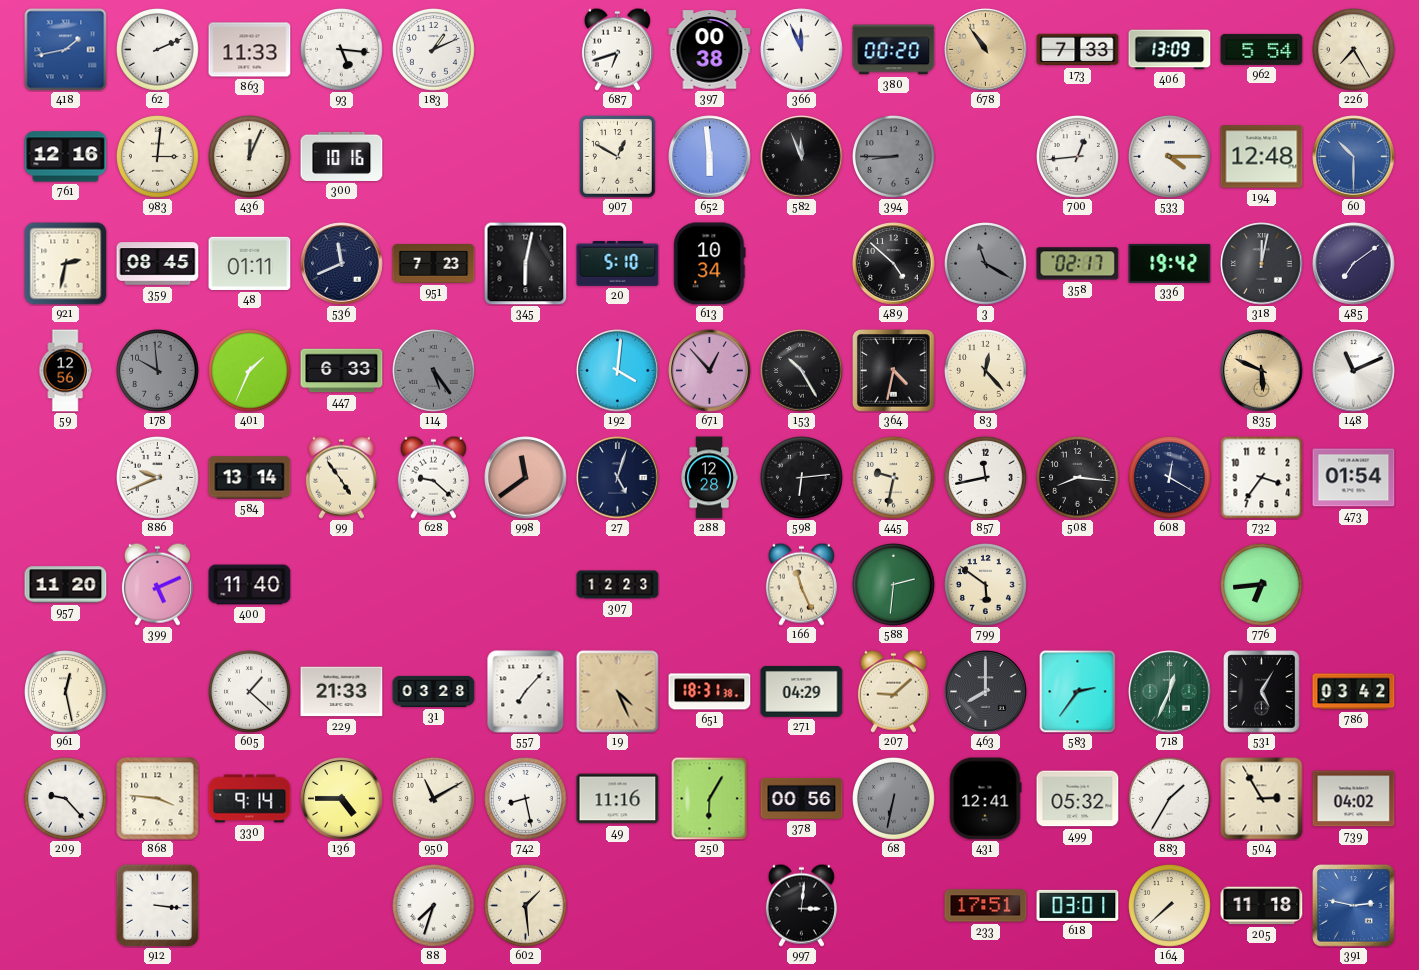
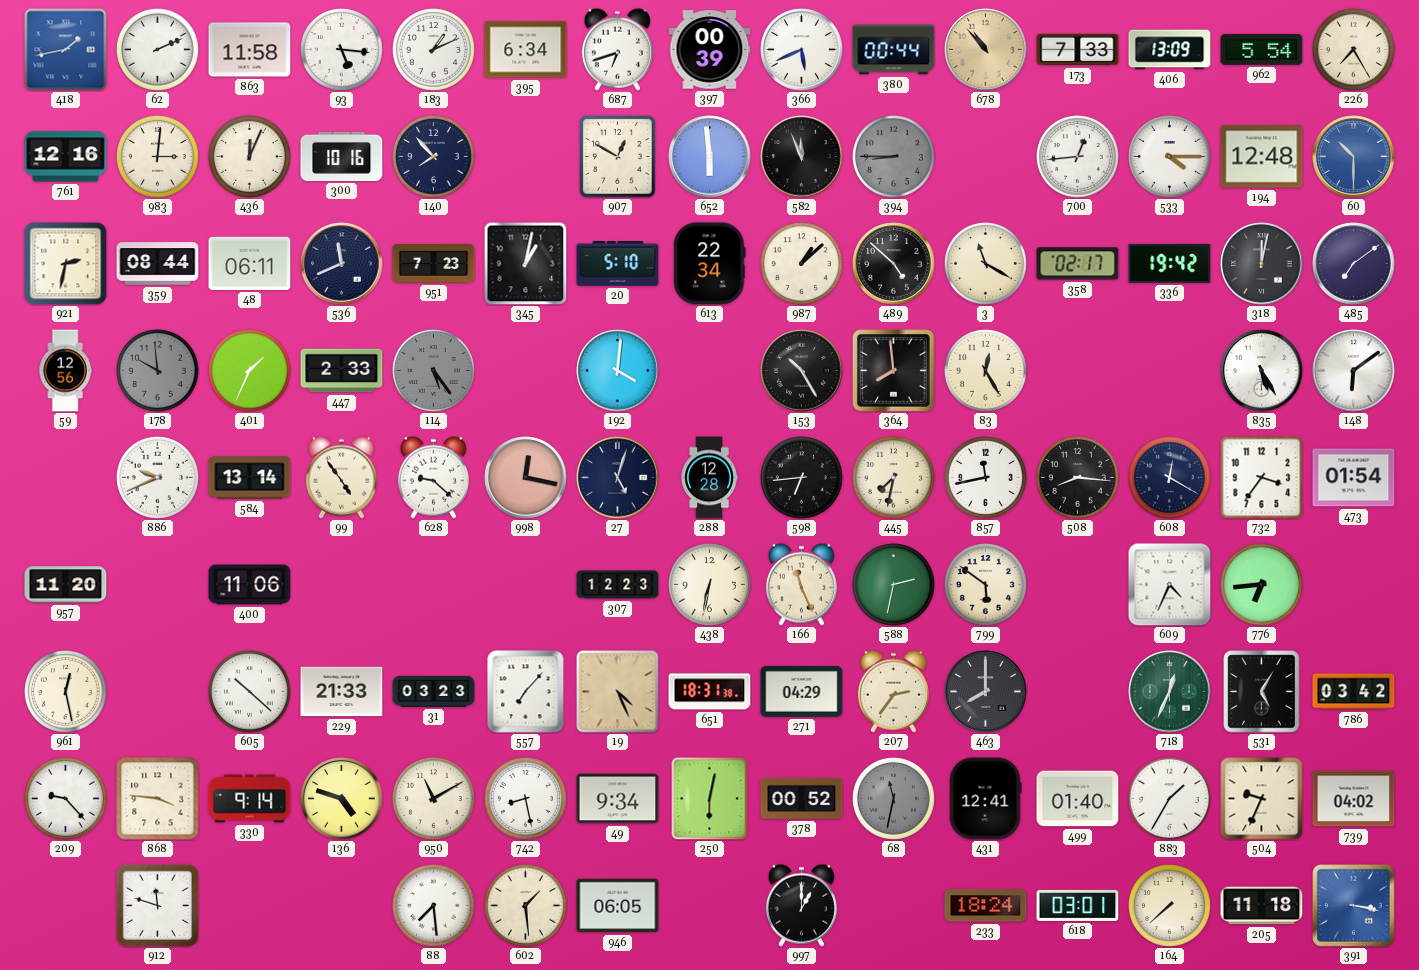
863: 11:33 -> 11:58 (250, 50)
395: none -> 6:34 (526, 50)
397: 00:38 -> 00:39 (710, 50)
366: 11:56 -> 5:41 (802, 50)
380: 00:20 -> 00:44 (894, 50)
678: 10:54 -> 10:53 (986, 50)
140: none -> 7:53 (434, 157)
359: 08:45 -> 08:44 (158, 264)
48: 01:11 -> 06:11 (250, 263)
345: 6:02 -> 1:02 (525, 263)
613: 10:34 -> 22:34 (710, 264)
987: none -> 1:08 (802, 264)
3 dial: grey -> cream (986, 264)
447: 6:33 -> 2:33 (342, 371)
671: 12:53 -> none (710, 371)
364: 4:32 -> 7:59 (894, 371)
83: 12:23 -> 12:25 (986, 371)
835: 5:49 -> 5:25 (1262, 371)
835 dial: champagne -> white (1262, 371)
148: 11:11 -> 6:09 (1354, 371)
998: 11:39 -> 12:17 (526, 478)
598: 6:14 -> 6:44 (802, 478)
445: 9:32 -> 7:32 (894, 478)
399: 5:11 -> none (157, 584)
400: 11:40 -> 11:06 (250, 585)
438: none -> 6:32 (710, 585)
588: 2:31 -> 2:32 (894, 585)
609: none -> 4:34 (1170, 585)
605: 1:22 -> 10:22 (250, 692)
31: 03:28 -> 03:23 (434, 691)
207: 9:08 -> 2:36 (893, 691)
583: 2:36 -> none (1078, 691)
136: 4:45 -> 4:48 (342, 799)
49: 11:16 -> 9:34 (618, 799)
250: 6:05 -> 6:02 (710, 798)
378: 00:56 -> 00:52 (802, 798)
68: 6:32 -> 11:32 (894, 799)
499: 05:32 -> 01:40 (1078, 799)
504: 2:55 -> 9:34 (1262, 799)
912: 3:16 -> 11:48 (157, 905)
88: 7:33 -> 7:29 (434, 906)
946: none -> 06:05 (618, 906)
997: 3:01 -> 1:00 (801, 905)
233: 17:51 -> 18:24 (986, 906)
391: 2:47 -> 3:17 (1354, 906)
